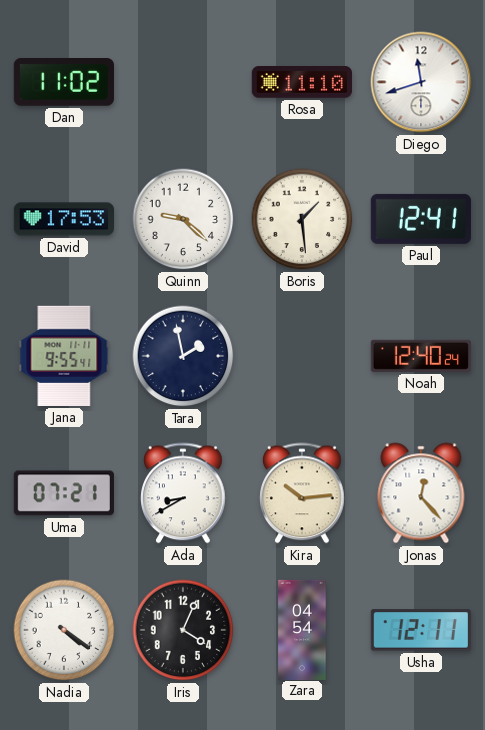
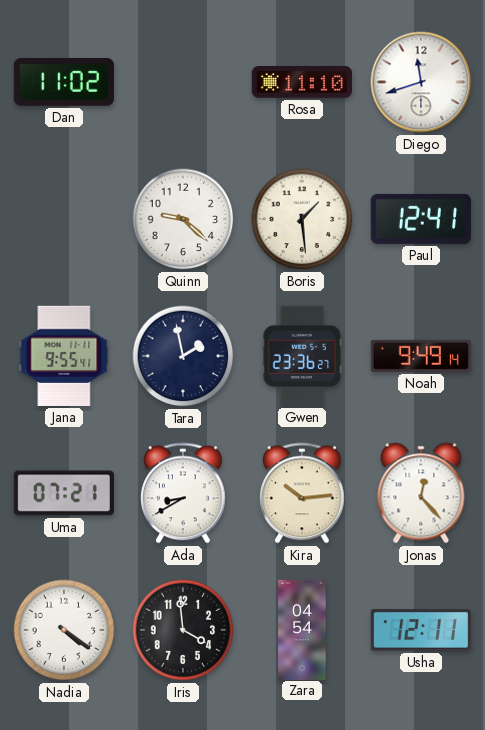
David: 17:53 -> none (63, 219)
Gwen: none -> 23:36 (302, 356)
Noah: 12:40 -> 9:49 (421, 356)
Iris: 4:04 -> 3:59 (183, 630)
